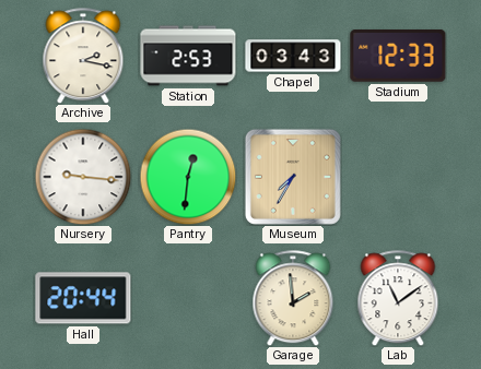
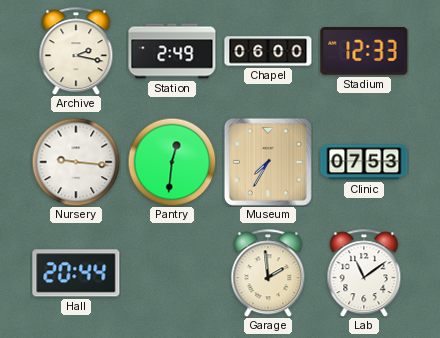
Station: 2:53 -> 2:49 (172, 51)
Chapel: 03:43 -> 06:00 (268, 51)
Clinic: none -> 07:53 (364, 162)
